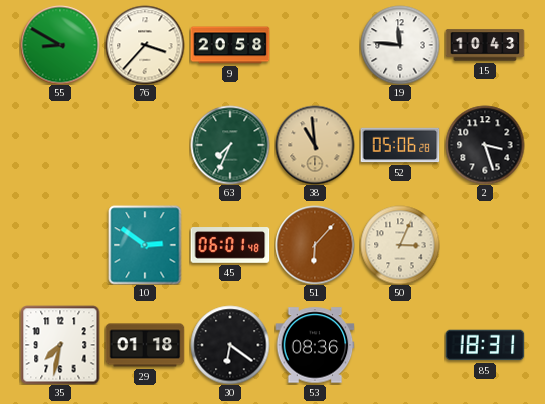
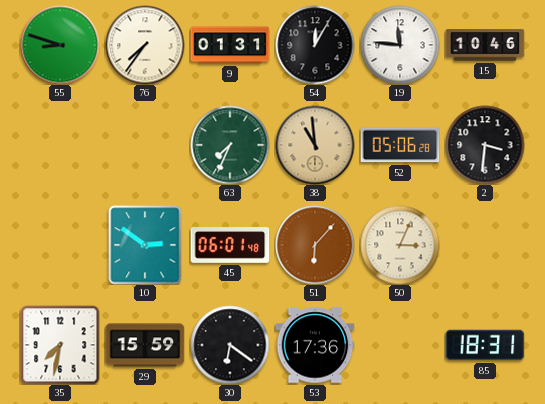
55: 8:50 -> 8:48 (60, 45)
76: 3:37 -> 7:36 (145, 45)
9: 20:58 -> 01:31 (230, 45)
54: none -> 12:05 (315, 45)
15: 10:43 -> 10:46 (485, 45)
2: 3:27 -> 3:31 (485, 145)
29: 01:18 -> 15:59 (145, 345)
53: 08:36 -> 17:36 (315, 345)
